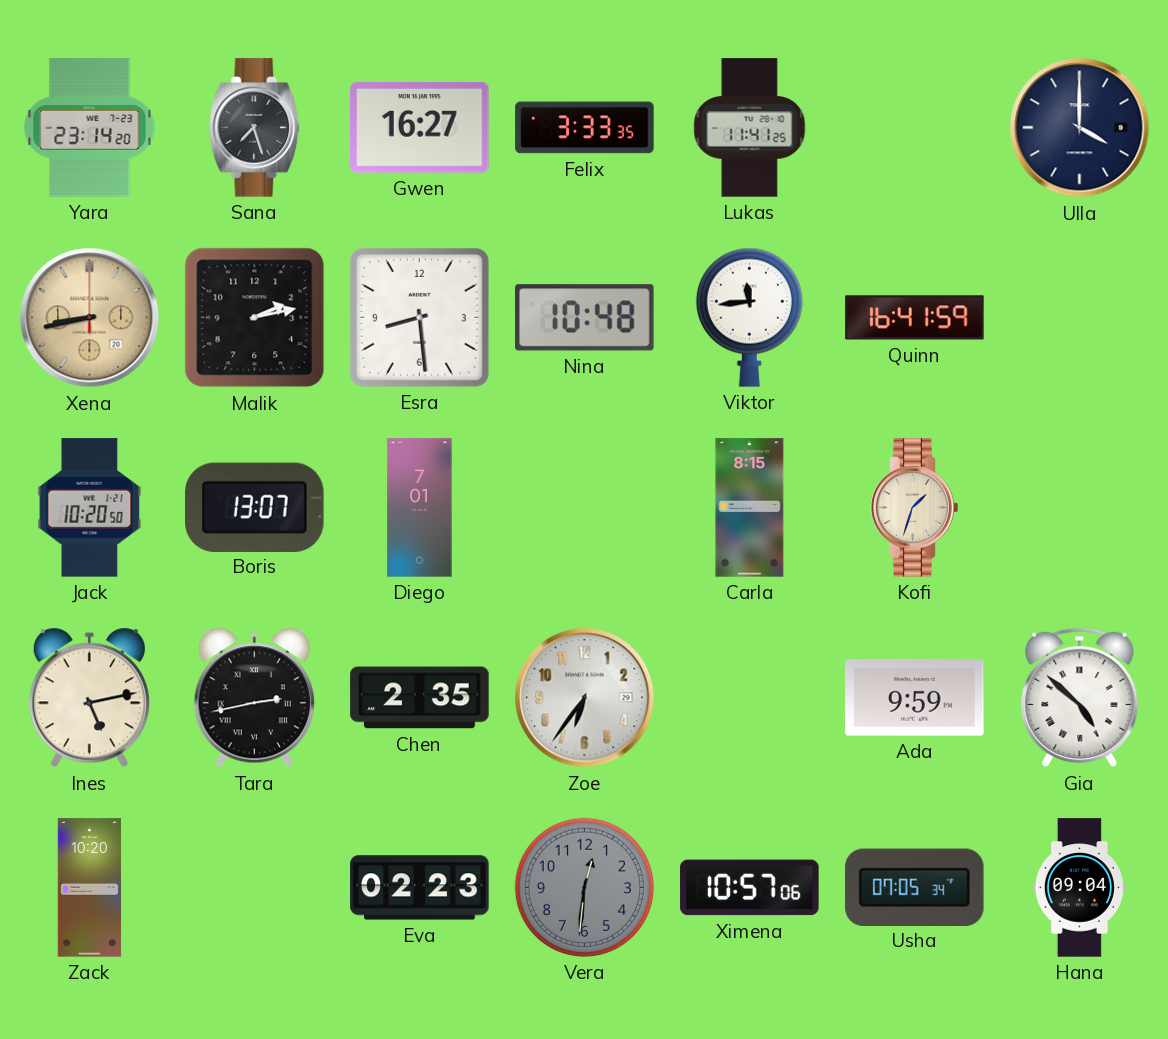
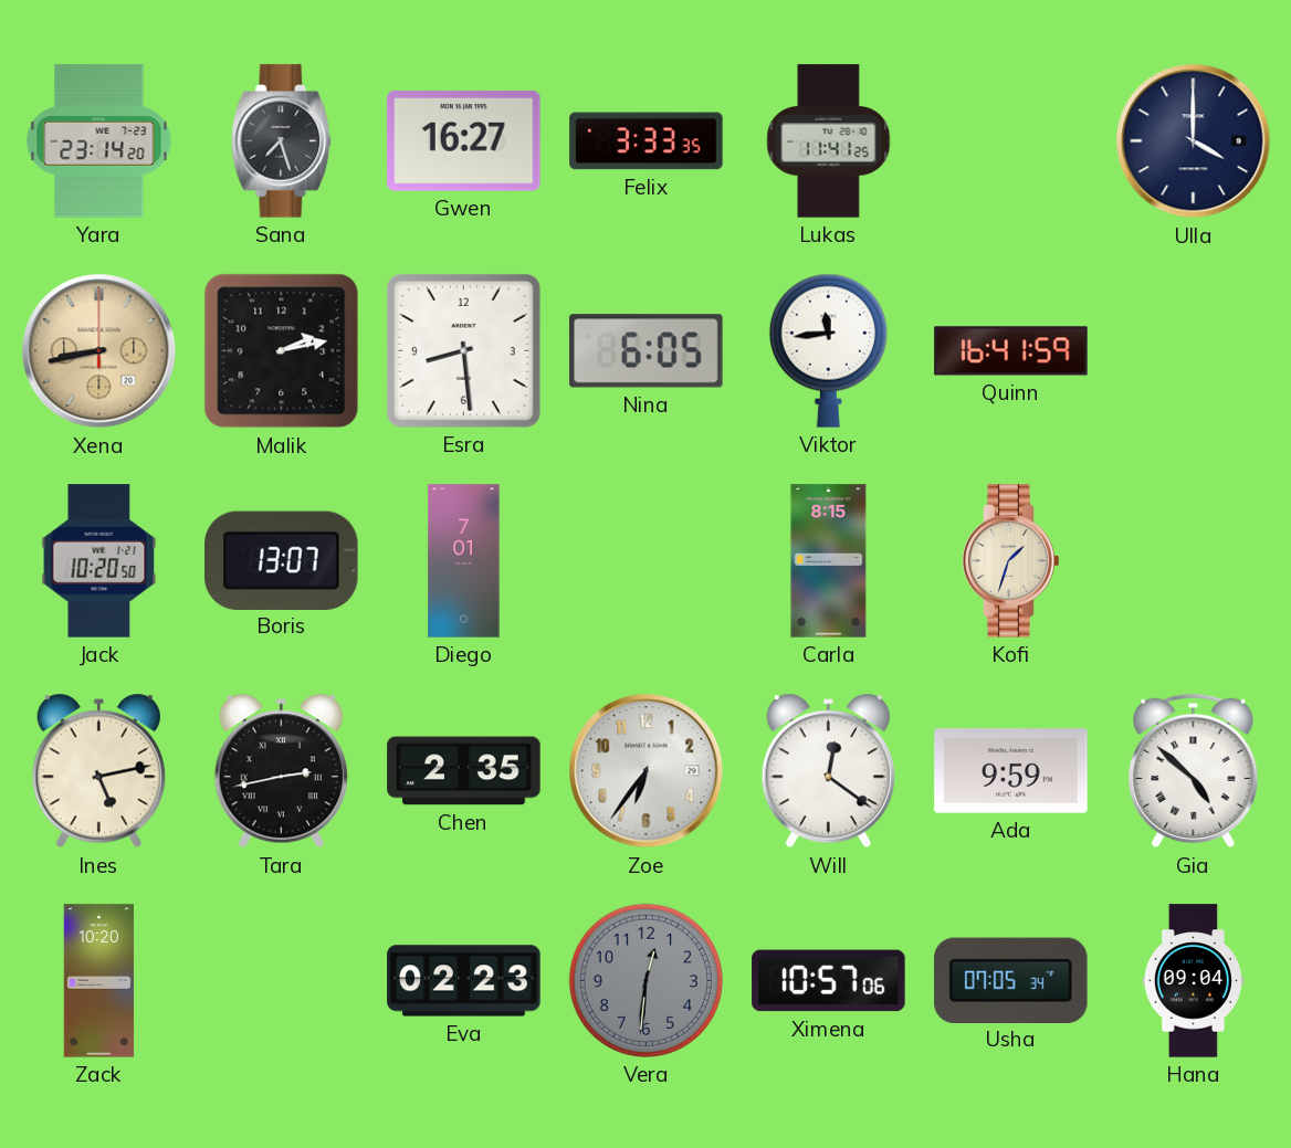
Nina: 10:48 -> 6:05 (647, 351)
Will: none -> 12:21 (828, 771)
